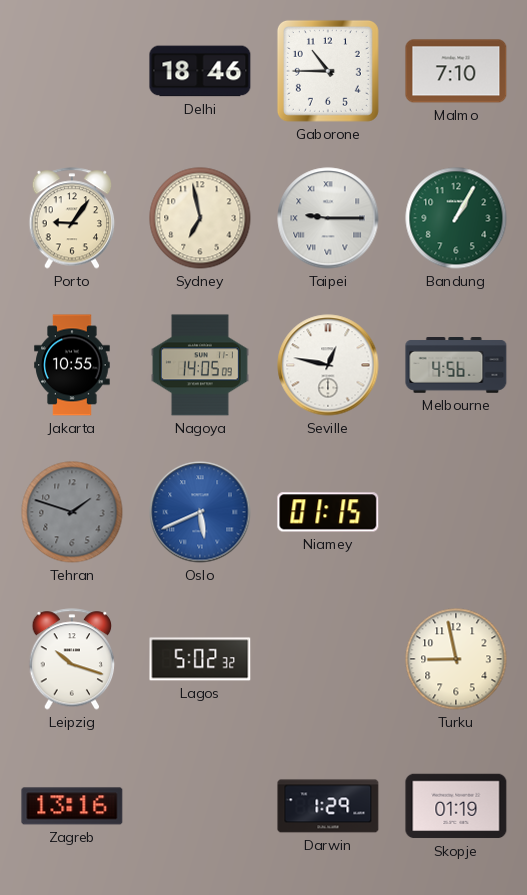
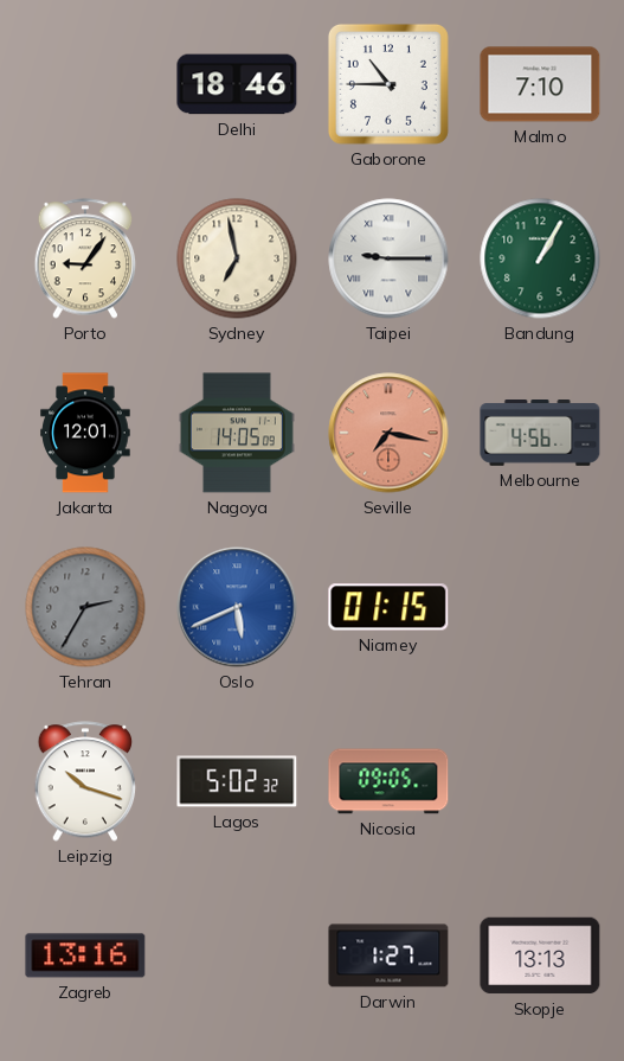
Jakarta: 10:55 -> 12:01 (85, 433)
Seville: 12:47 -> 7:17 (388, 433)
Seville dial: white -> salmon (388, 433)
Tehran: 1:48 -> 2:35 (85, 607)
Nicosia: none -> 09:05 (388, 781)
Turku: 8:58 -> none (456, 659)
Darwin: 1:29 -> 1:27 (388, 955)
Skopje: 01:19 -> 13:13 (540, 955)
